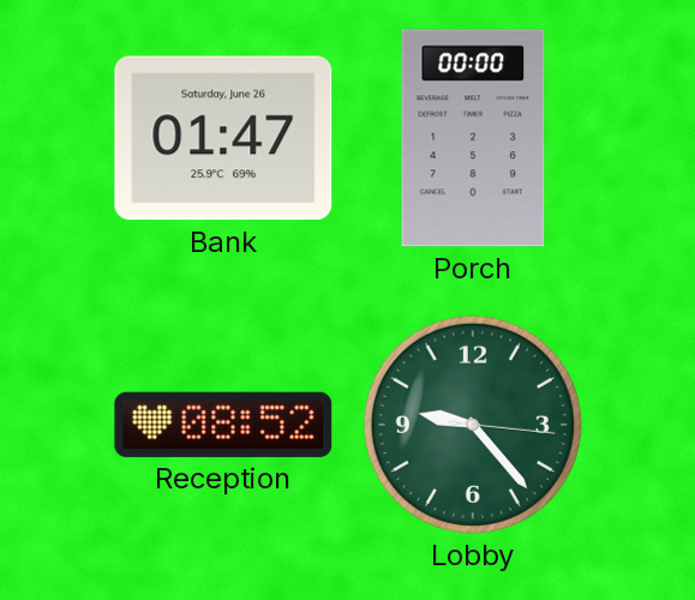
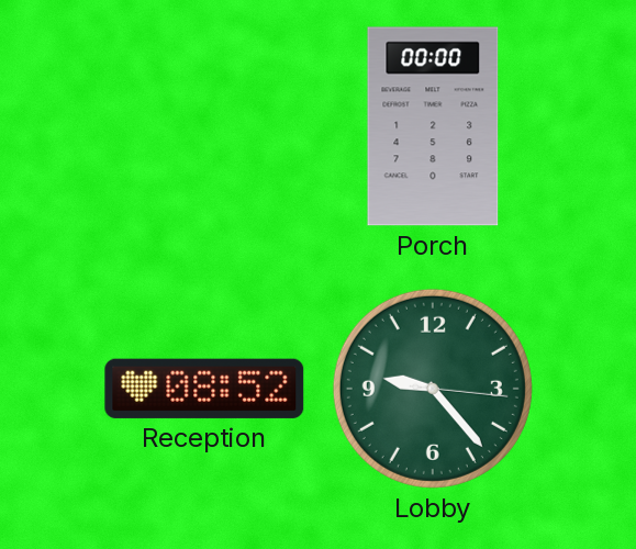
Bank: 01:47 -> none (223, 138)
